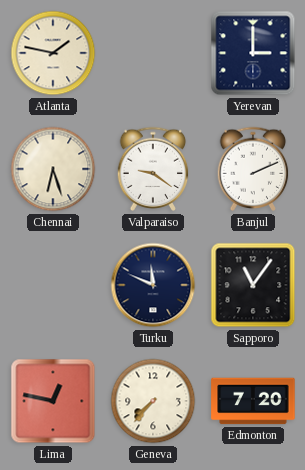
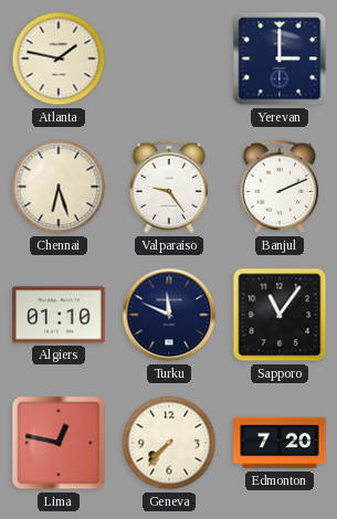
Valparaiso: 9:21 -> 9:24 (169, 187)
Algiers: none -> 01:10 (59, 315)
